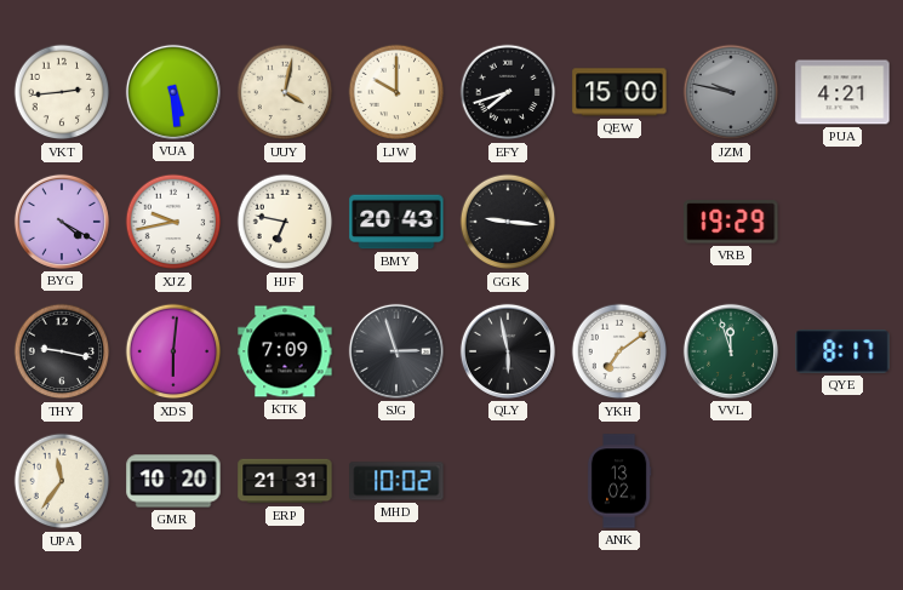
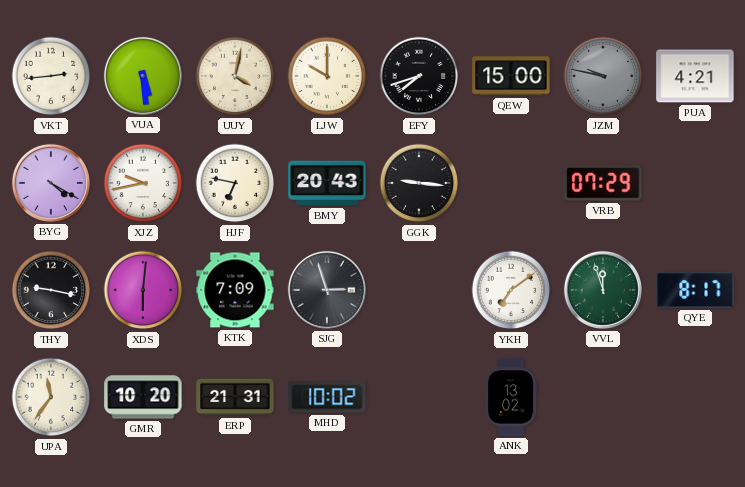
VRB: 19:29 -> 07:29 (603, 183)
QLY: 5:58 -> none (508, 351)
